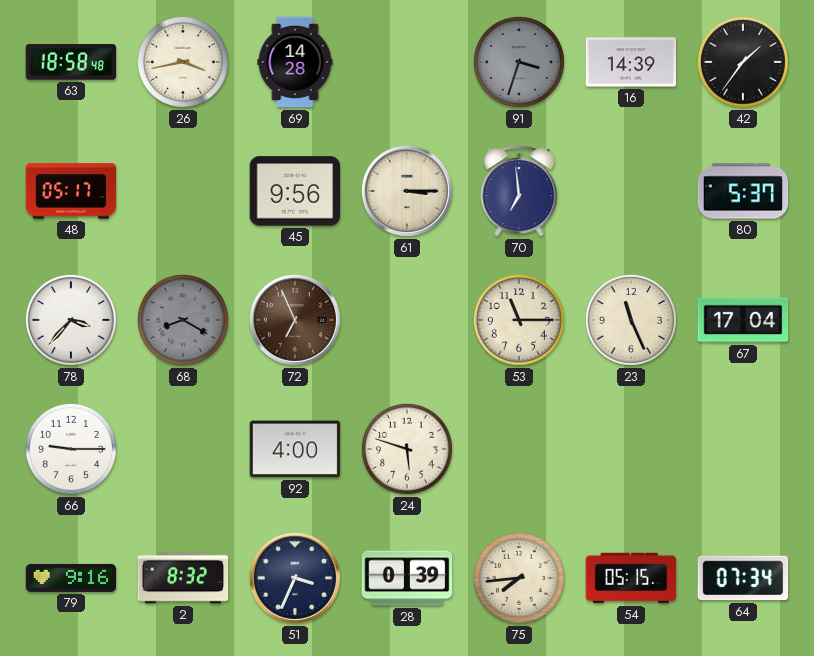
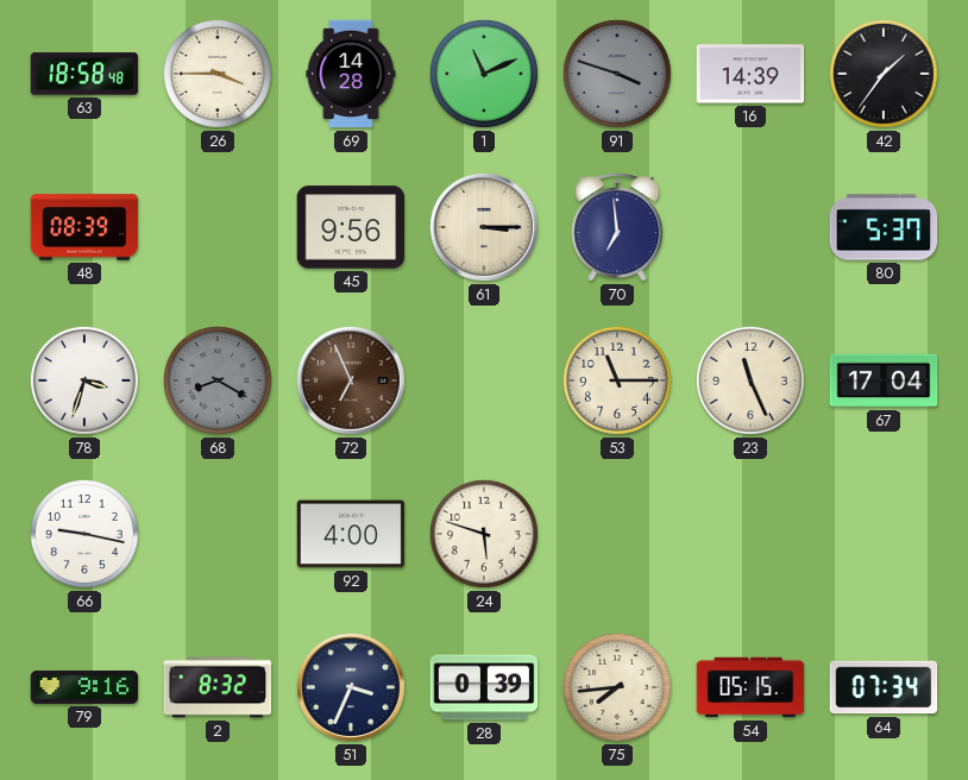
26: 3:43 -> 3:45 (218, 74)
1: none -> 11:11 (484, 74)
91: 3:33 -> 3:48 (617, 74)
48: 05:17 -> 08:39 (84, 227)
78: 3:37 -> 3:33 (84, 380)
66: 9:15 -> 9:17 (84, 534)
